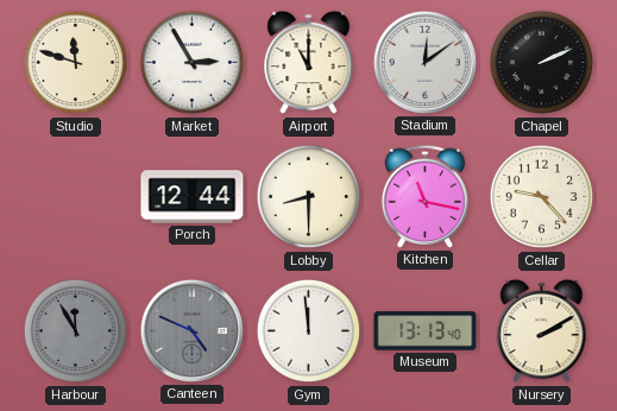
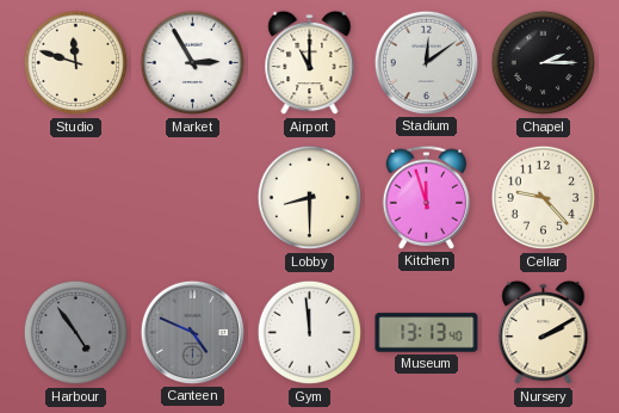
Chapel: 2:11 -> 2:15 (544, 63)
Porch: 12:44 -> none (193, 197)
Kitchen: 11:17 -> 11:57 (427, 197)
Harbour: 11:55 -> 4:54 (76, 333)
